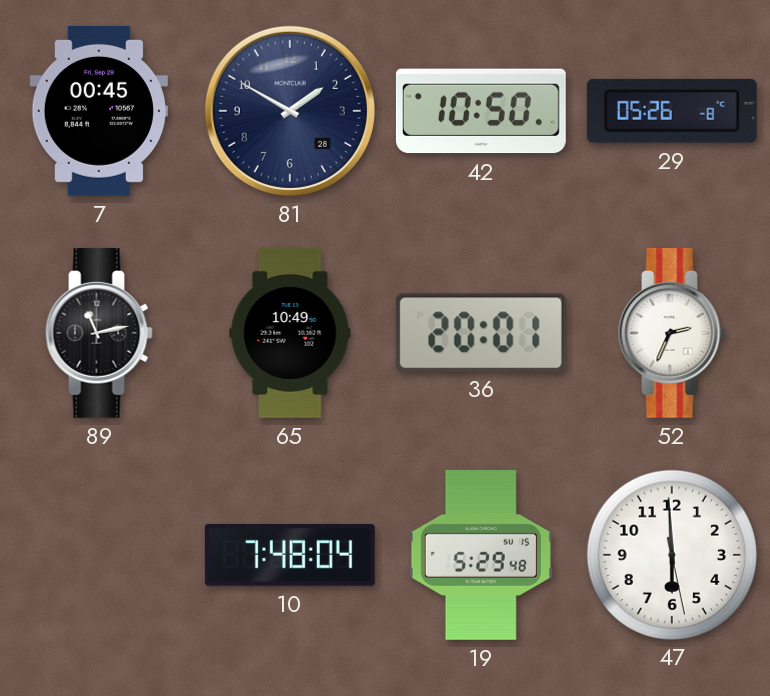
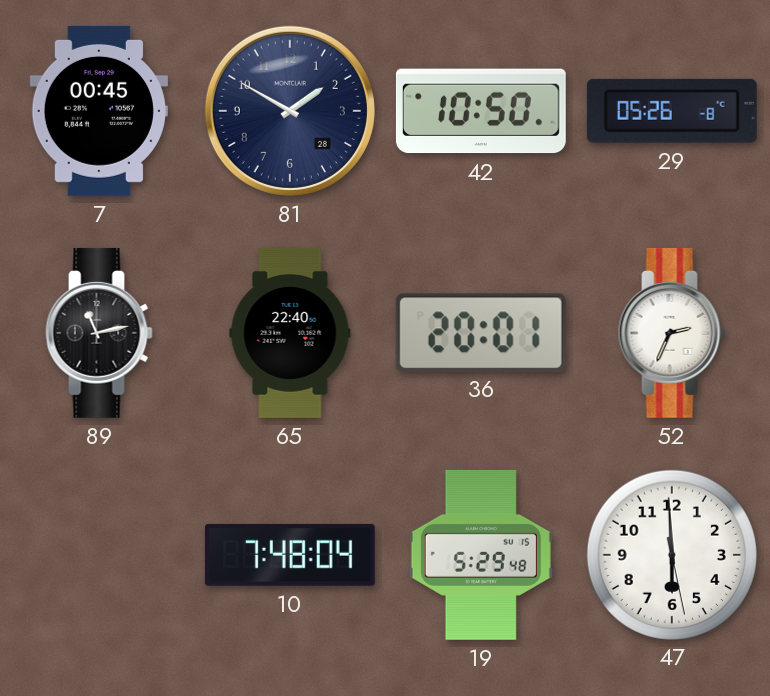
65: 10:49 -> 22:40 (290, 333)
